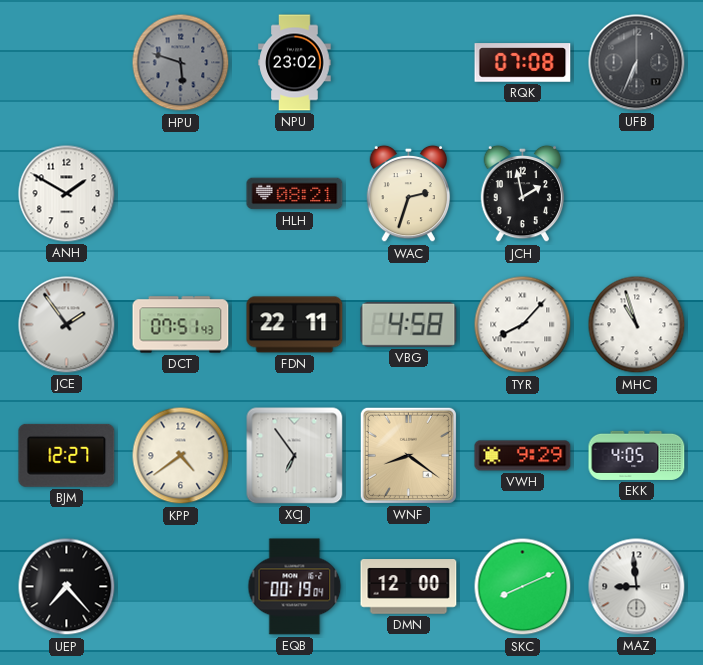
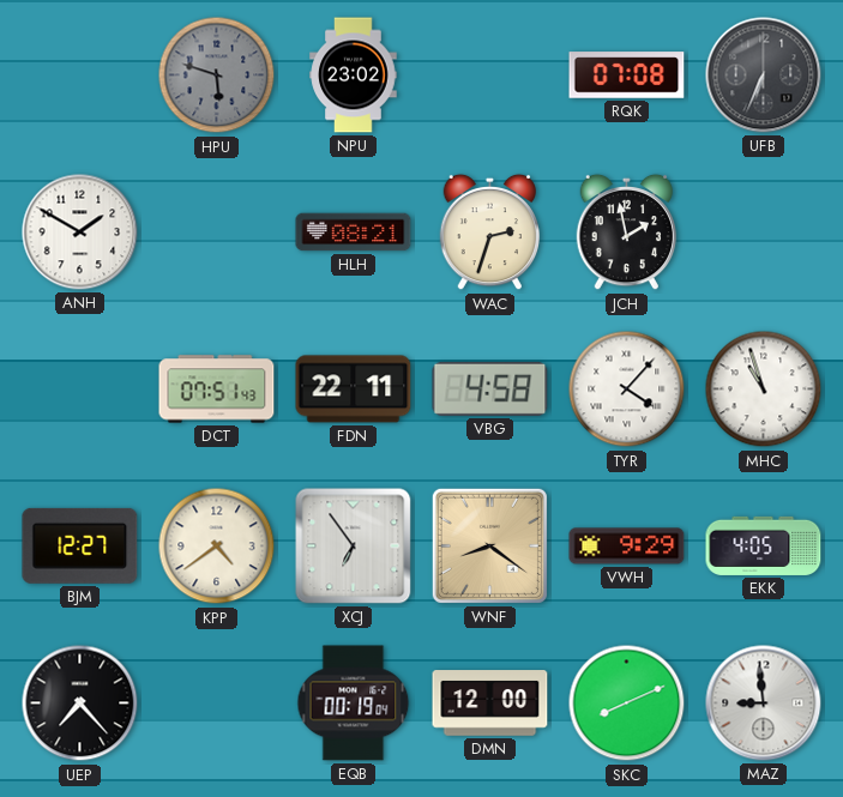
JCE: 1:54 -> none (67, 325)
TYR: 8:07 -> 4:07 (627, 390)
